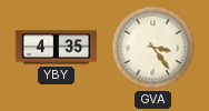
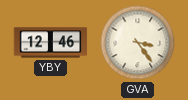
YBY: 4:35 -> 12:46 (51, 43)
